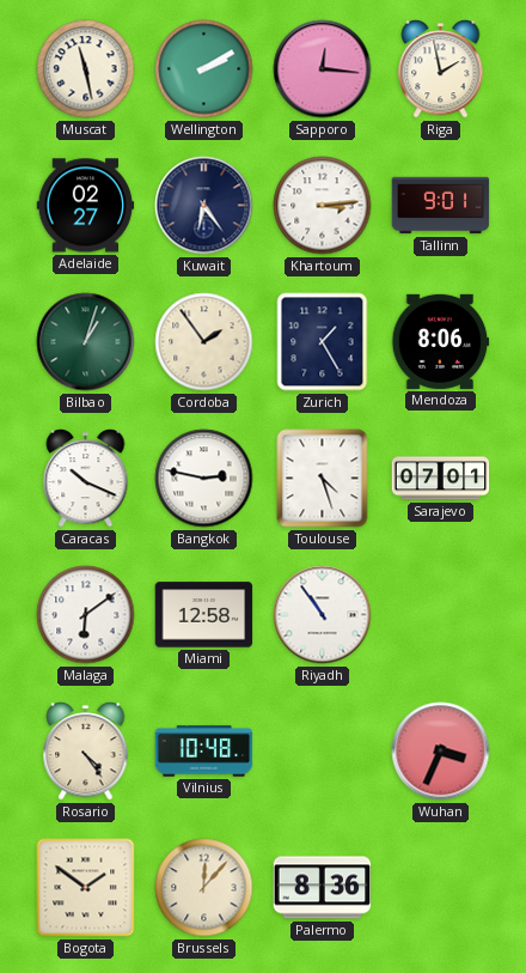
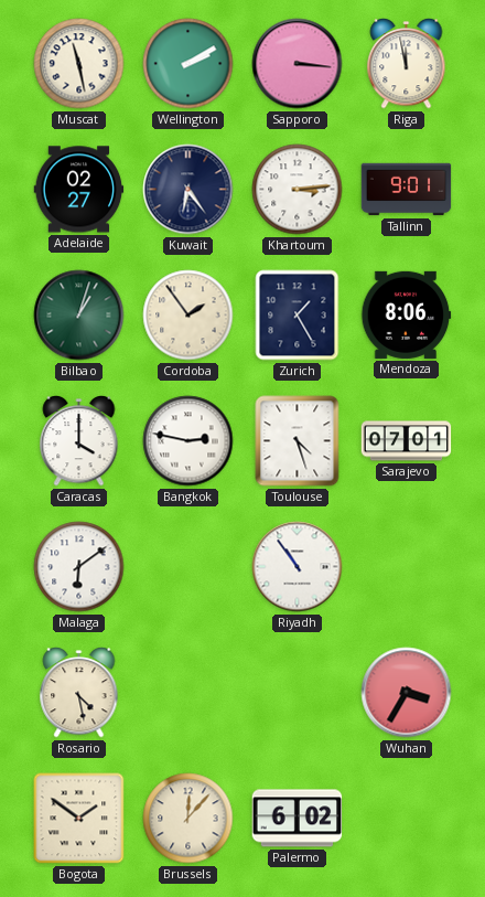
Sapporo: 12:16 -> 3:16 (298, 64)
Riga: 1:58 -> 11:58 (407, 64)
Caracas: 10:19 -> 4:00 (79, 441)
Miami: 12:58 -> none (204, 615)
Rosario: 4:24 -> 4:28 (79, 693)
Vilnius: 10:48 -> none (204, 752)
Wuhan: 3:34 -> 3:35 (407, 693)
Palermo: 8:36 -> 6:02 (298, 819)
